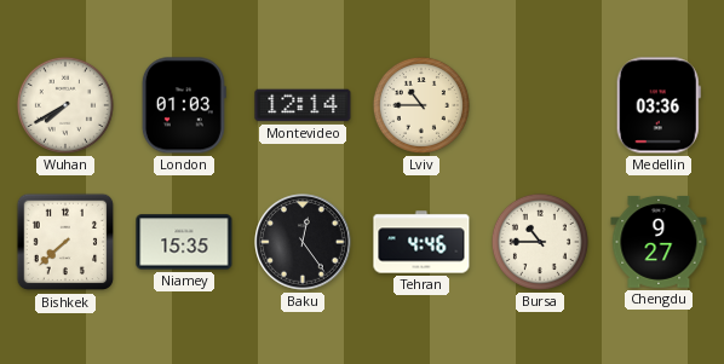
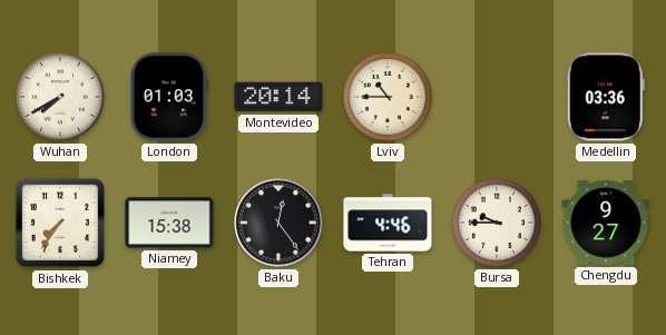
Montevideo: 12:14 -> 20:14 (278, 97)
Bishkek: 7:38 -> 7:36 (60, 223)
Niamey: 15:35 -> 15:38 (169, 223)
Bursa: 10:45 -> 9:45 (497, 223)
